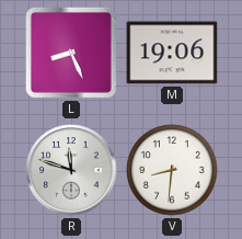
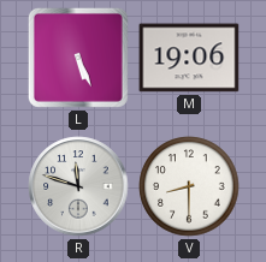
L: 8:26 -> 5:26 (78, 58)
V: 8:31 -> 8:30 (189, 186)
